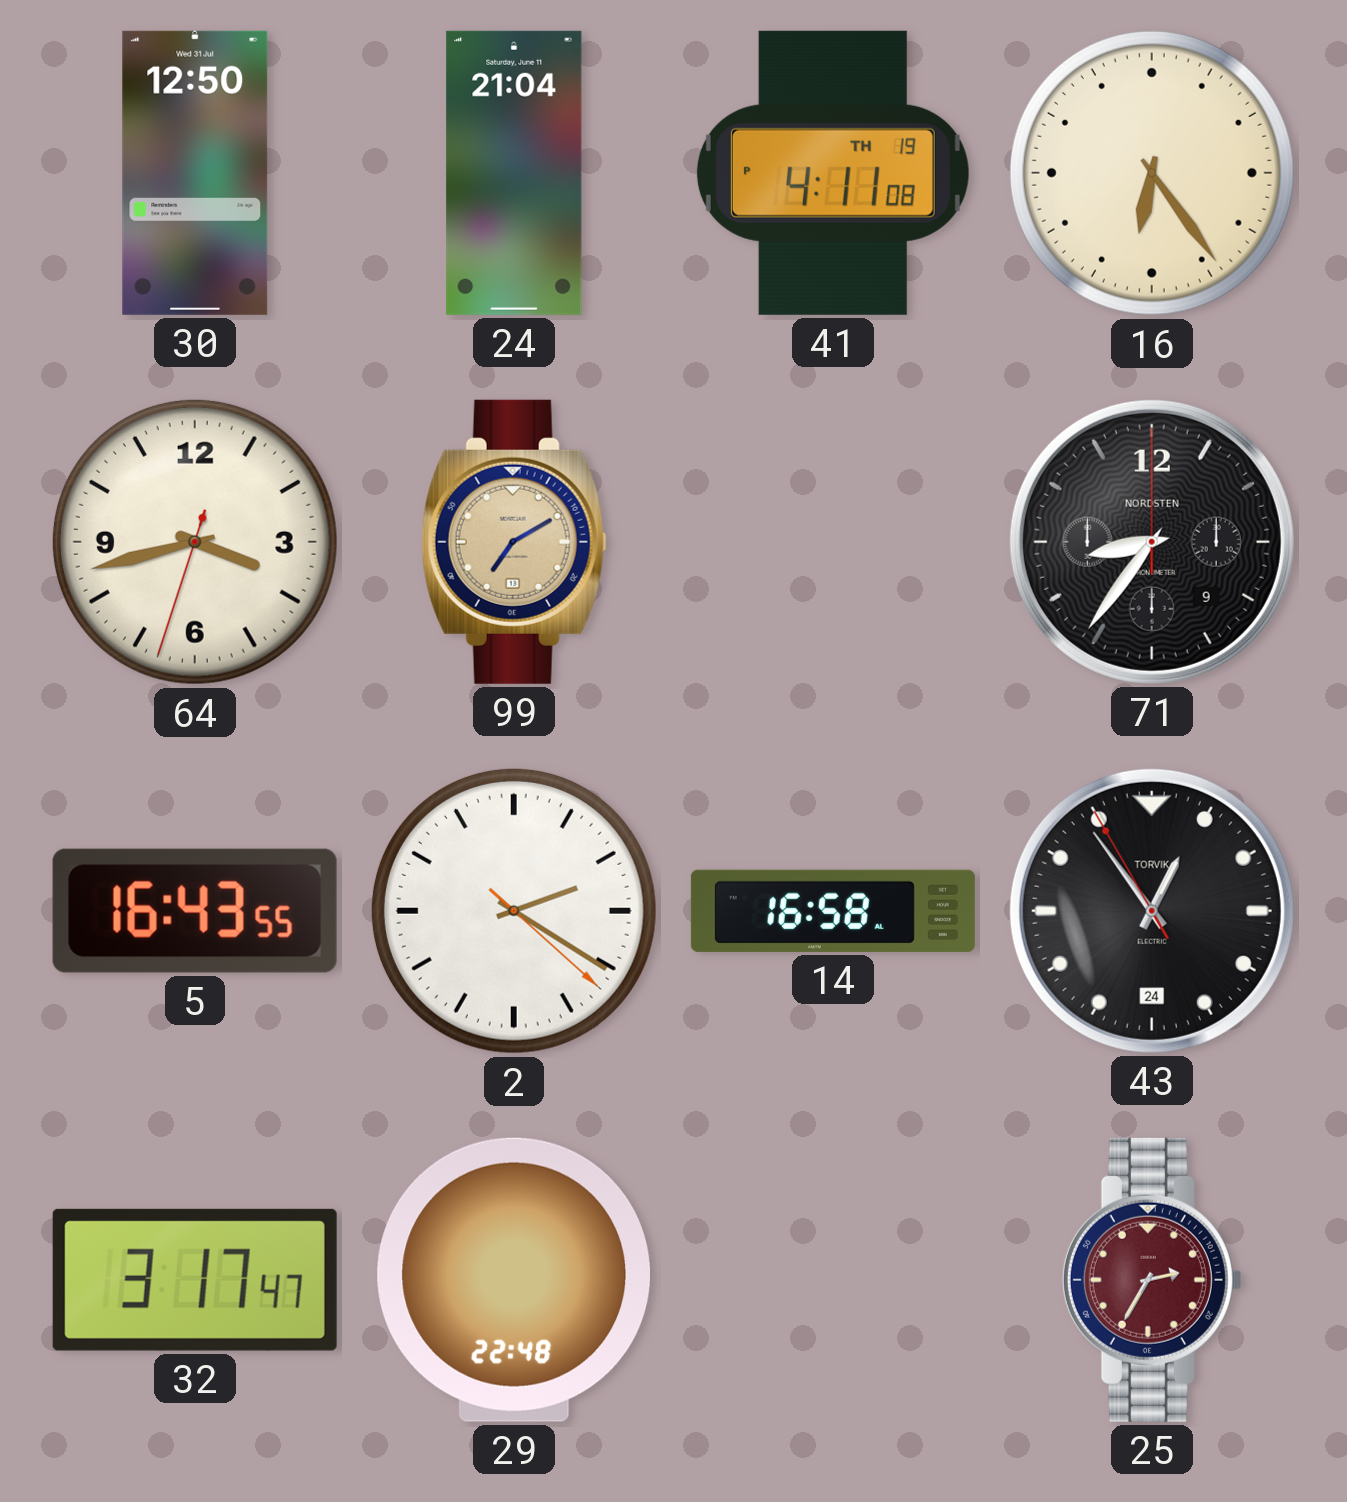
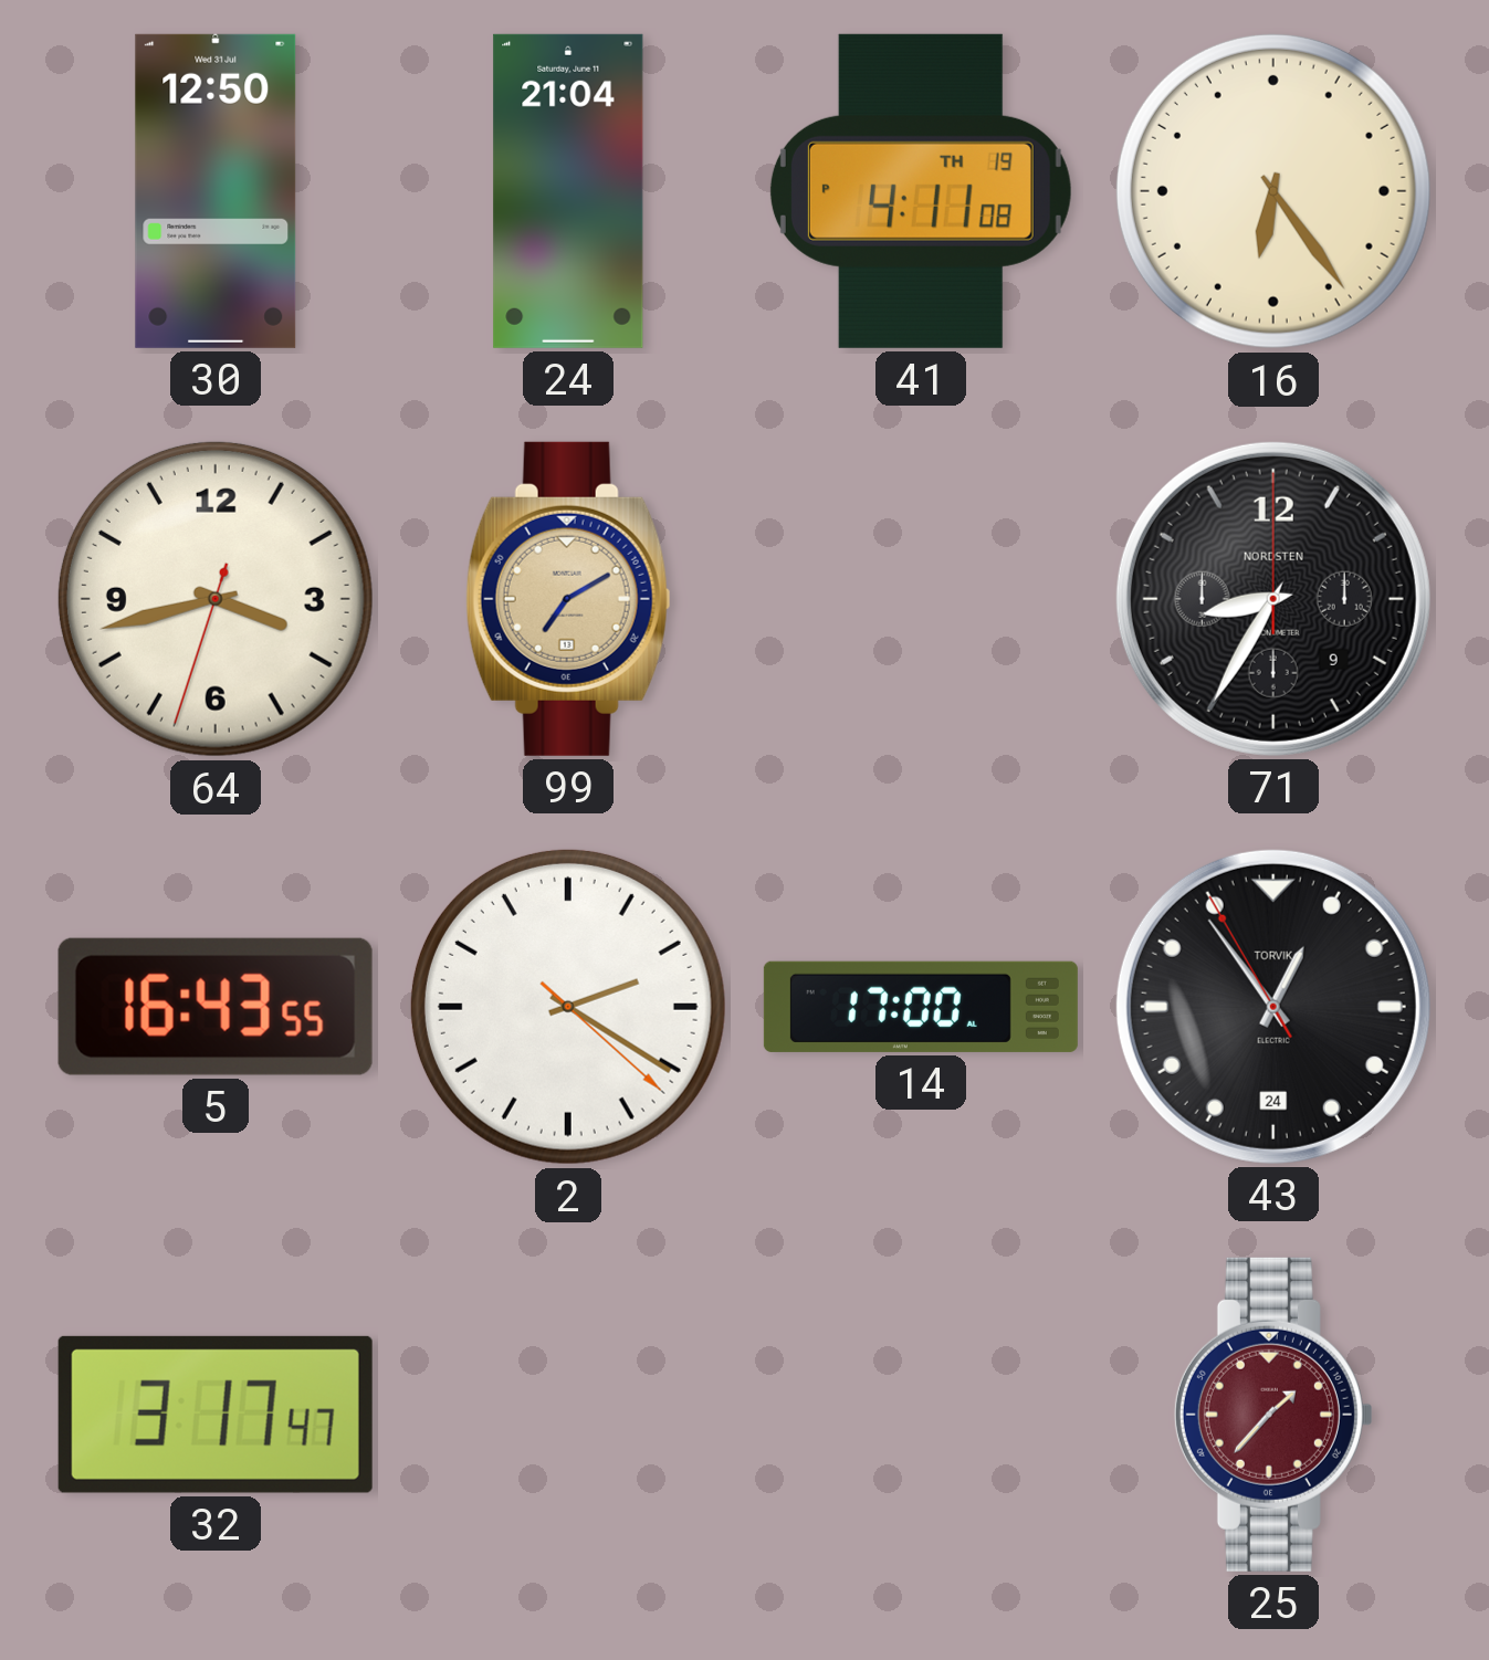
71: 8:36 -> 8:35 (1273, 599)
14: 16:58 -> 17:00 (921, 1007)
29: 22:48 -> none (514, 1280)
25: 2:35 -> 1:37 (1273, 1415)
